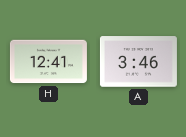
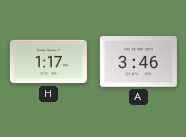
H: 12:41 -> 1:17 (48, 62)
